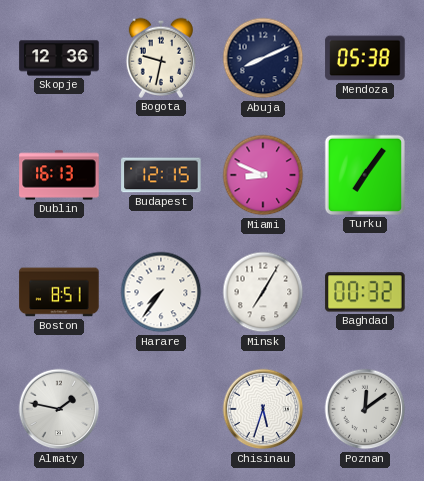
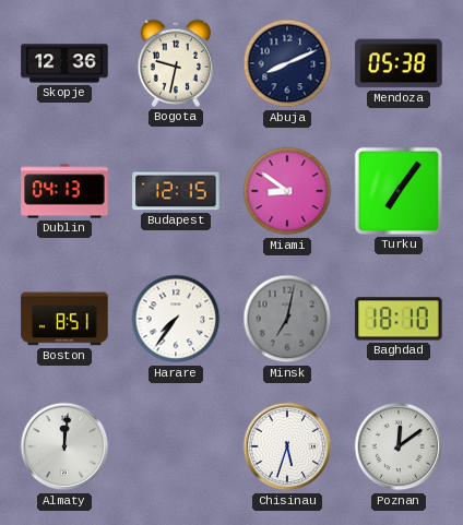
Dublin: 16:13 -> 04:13 (64, 191)
Miami: 8:49 -> 8:51 (287, 191)
Minsk: 7:05 -> 7:02 (287, 319)
Minsk dial: white -> grey (287, 319)
Baghdad: 00:32 -> 18:10 (399, 319)
Almaty: 1:47 -> 12:01 (64, 446)
